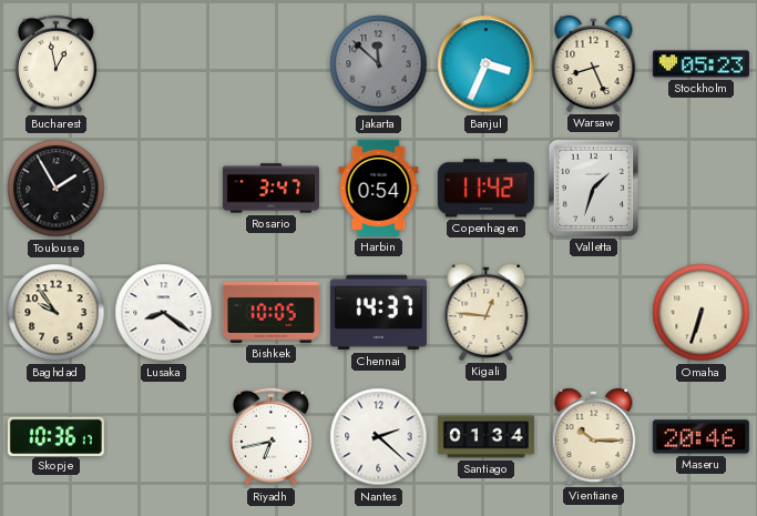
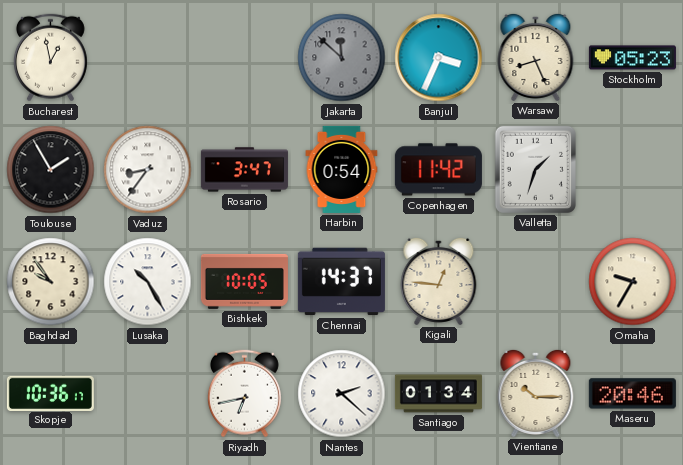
Vaduz: none -> 8:36 (148, 170)
Lusaka: 8:21 -> 10:25 (148, 282)
Omaha: 6:33 -> 9:35 (633, 282)
